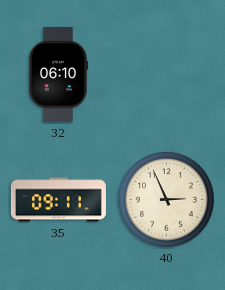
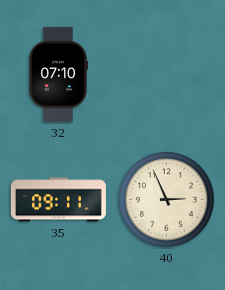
32: 06:10 -> 07:10 (57, 74)
